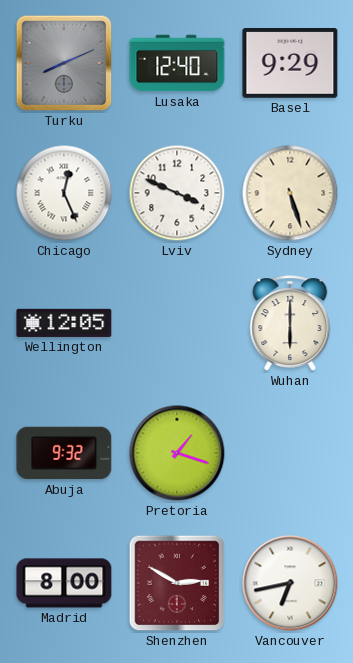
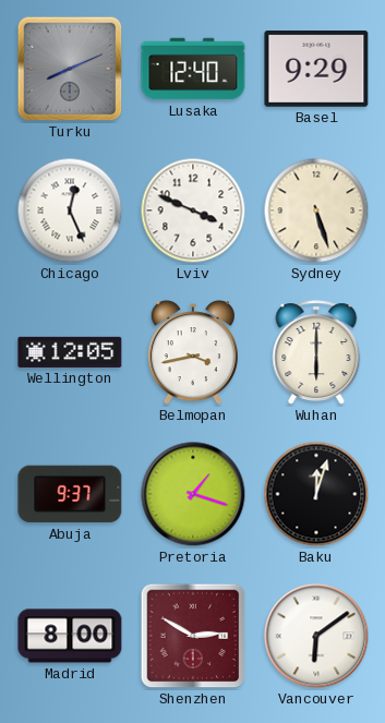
Belmopan: none -> 3:43 (193, 353)
Abuja: 9:32 -> 9:37 (70, 494)
Baku: none -> 12:03 (316, 494)
Vancouver: 6:43 -> 6:09 (316, 636)
